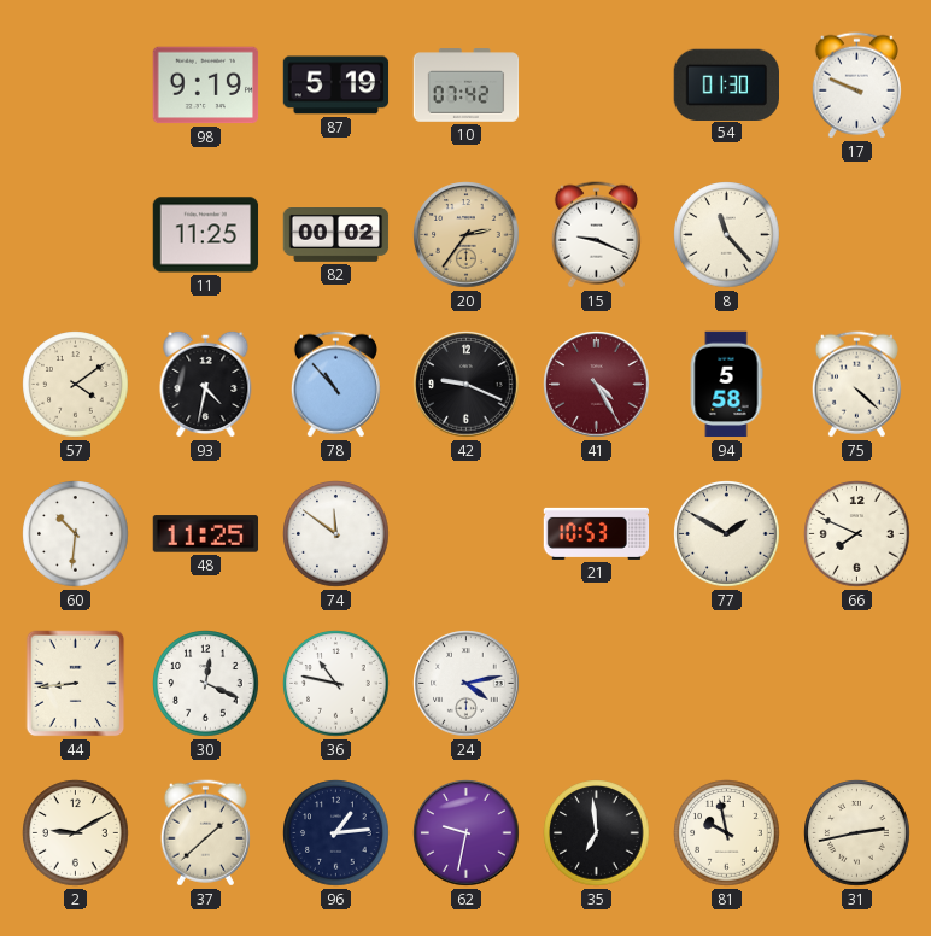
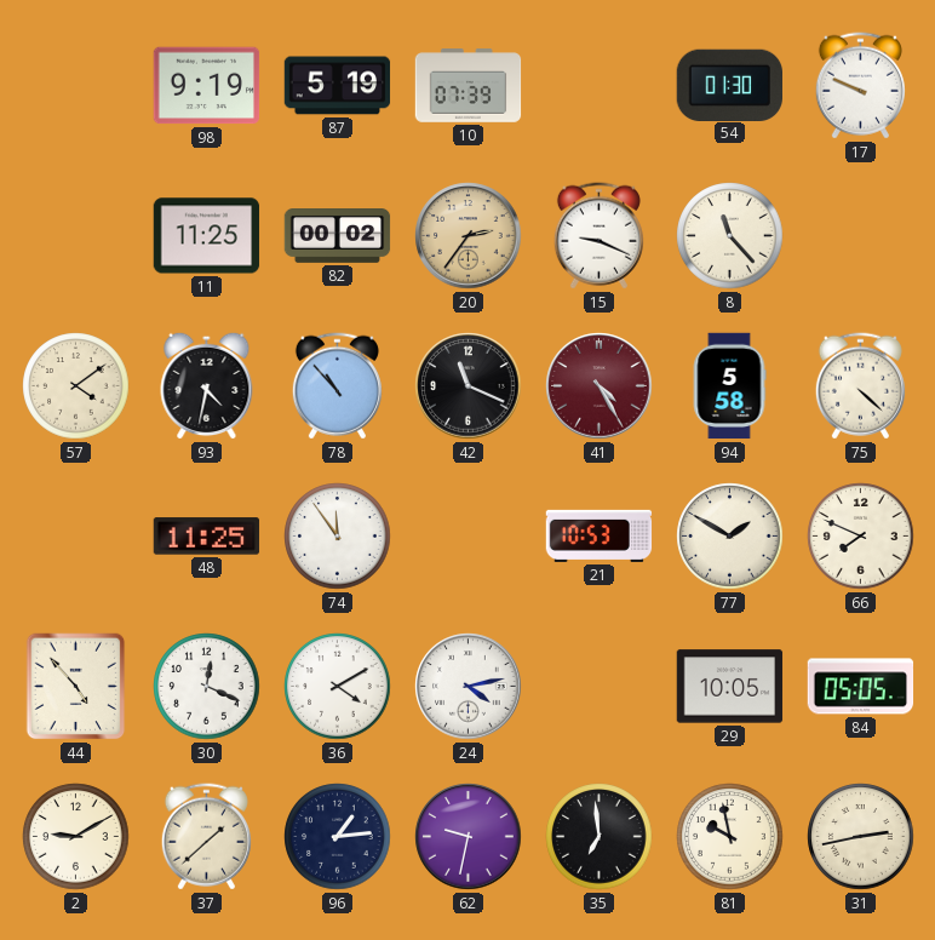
10: 07:42 -> 07:39 (469, 86)
42: 9:19 -> 11:19 (469, 386)
60: 10:31 -> none (76, 534)
74: 11:51 -> 11:54 (338, 537)
44: 8:44 -> 4:53 (76, 687)
36: 10:47 -> 4:10 (338, 687)
29: none -> 10:05 (730, 687)
84: none -> 05:05 (861, 687)
